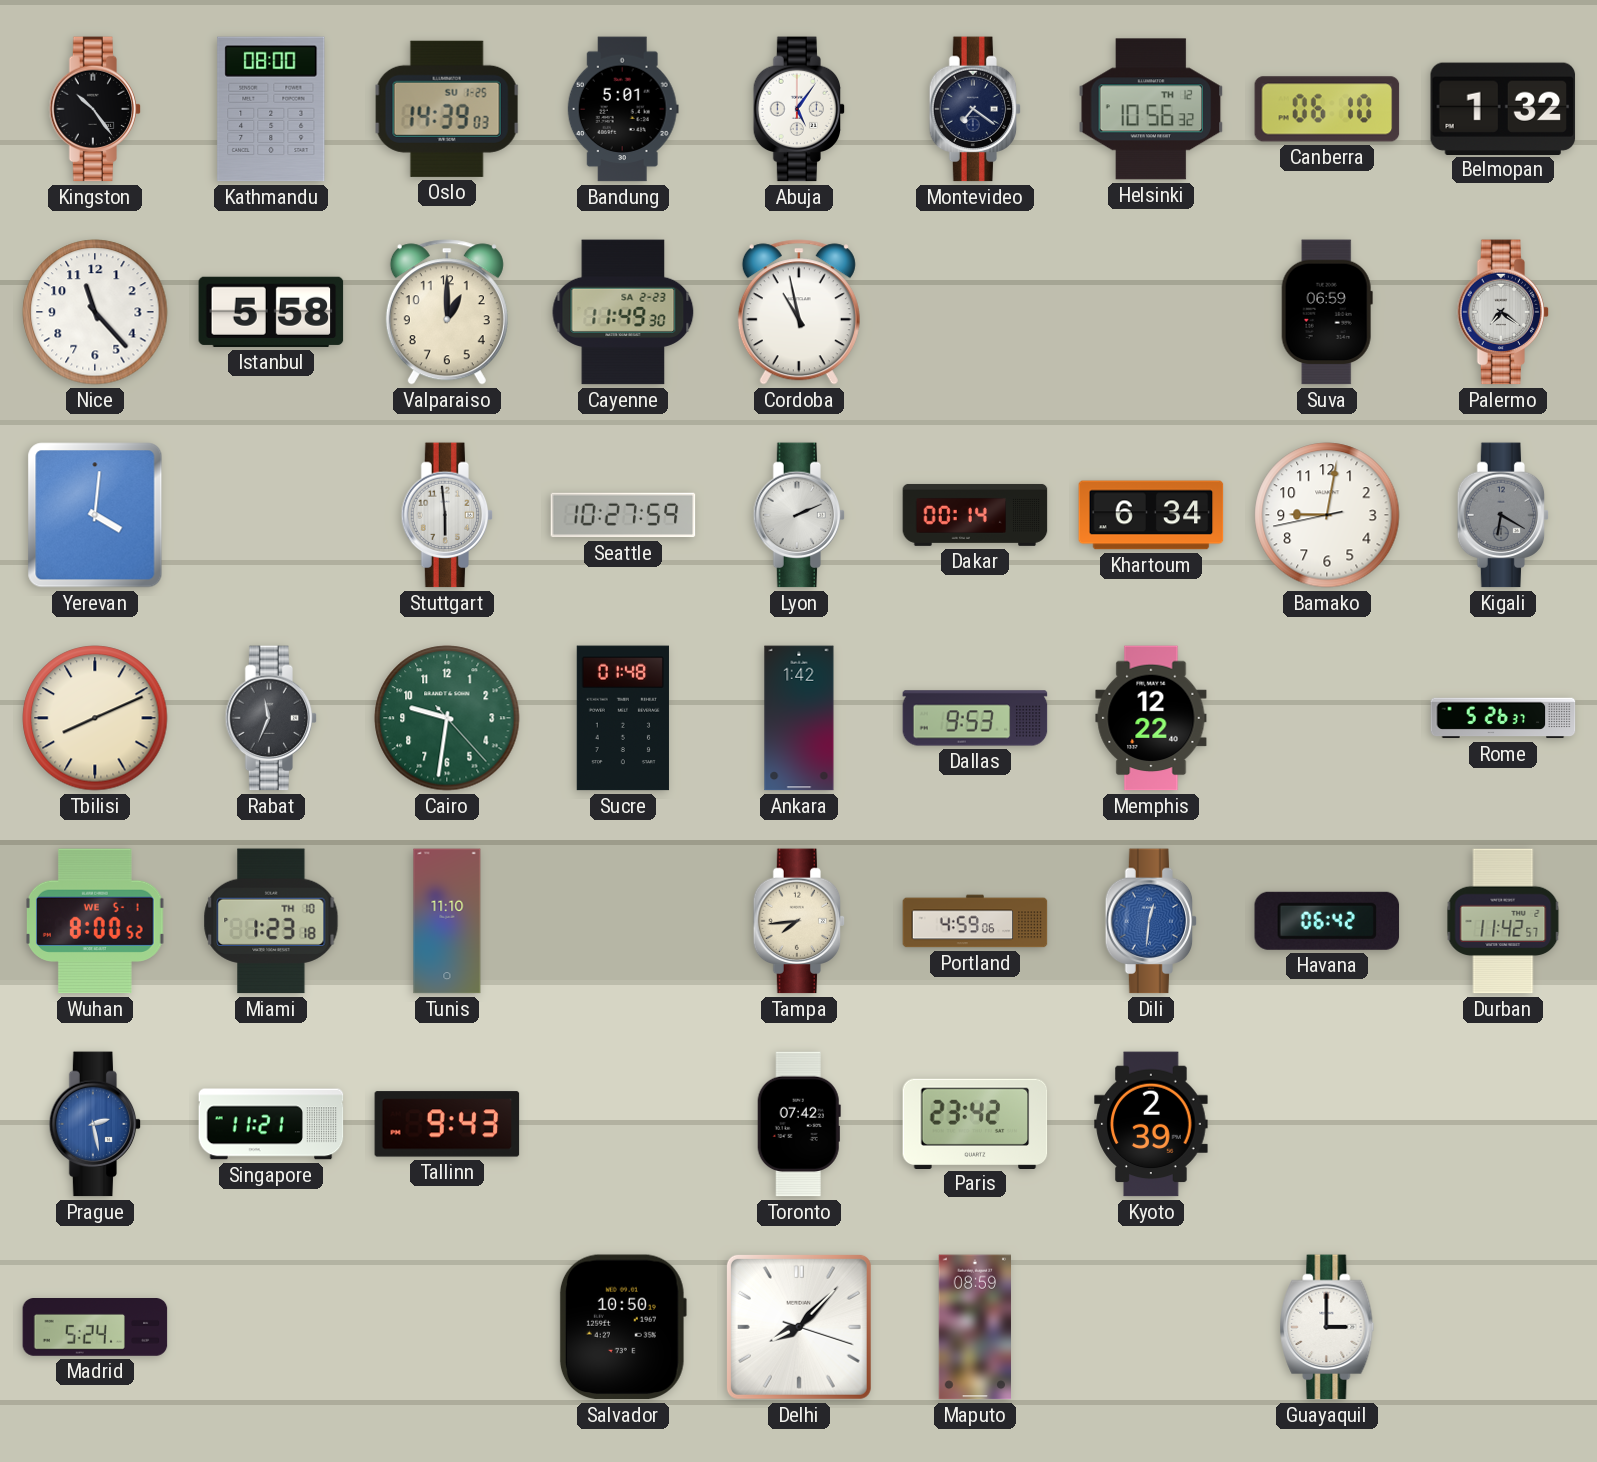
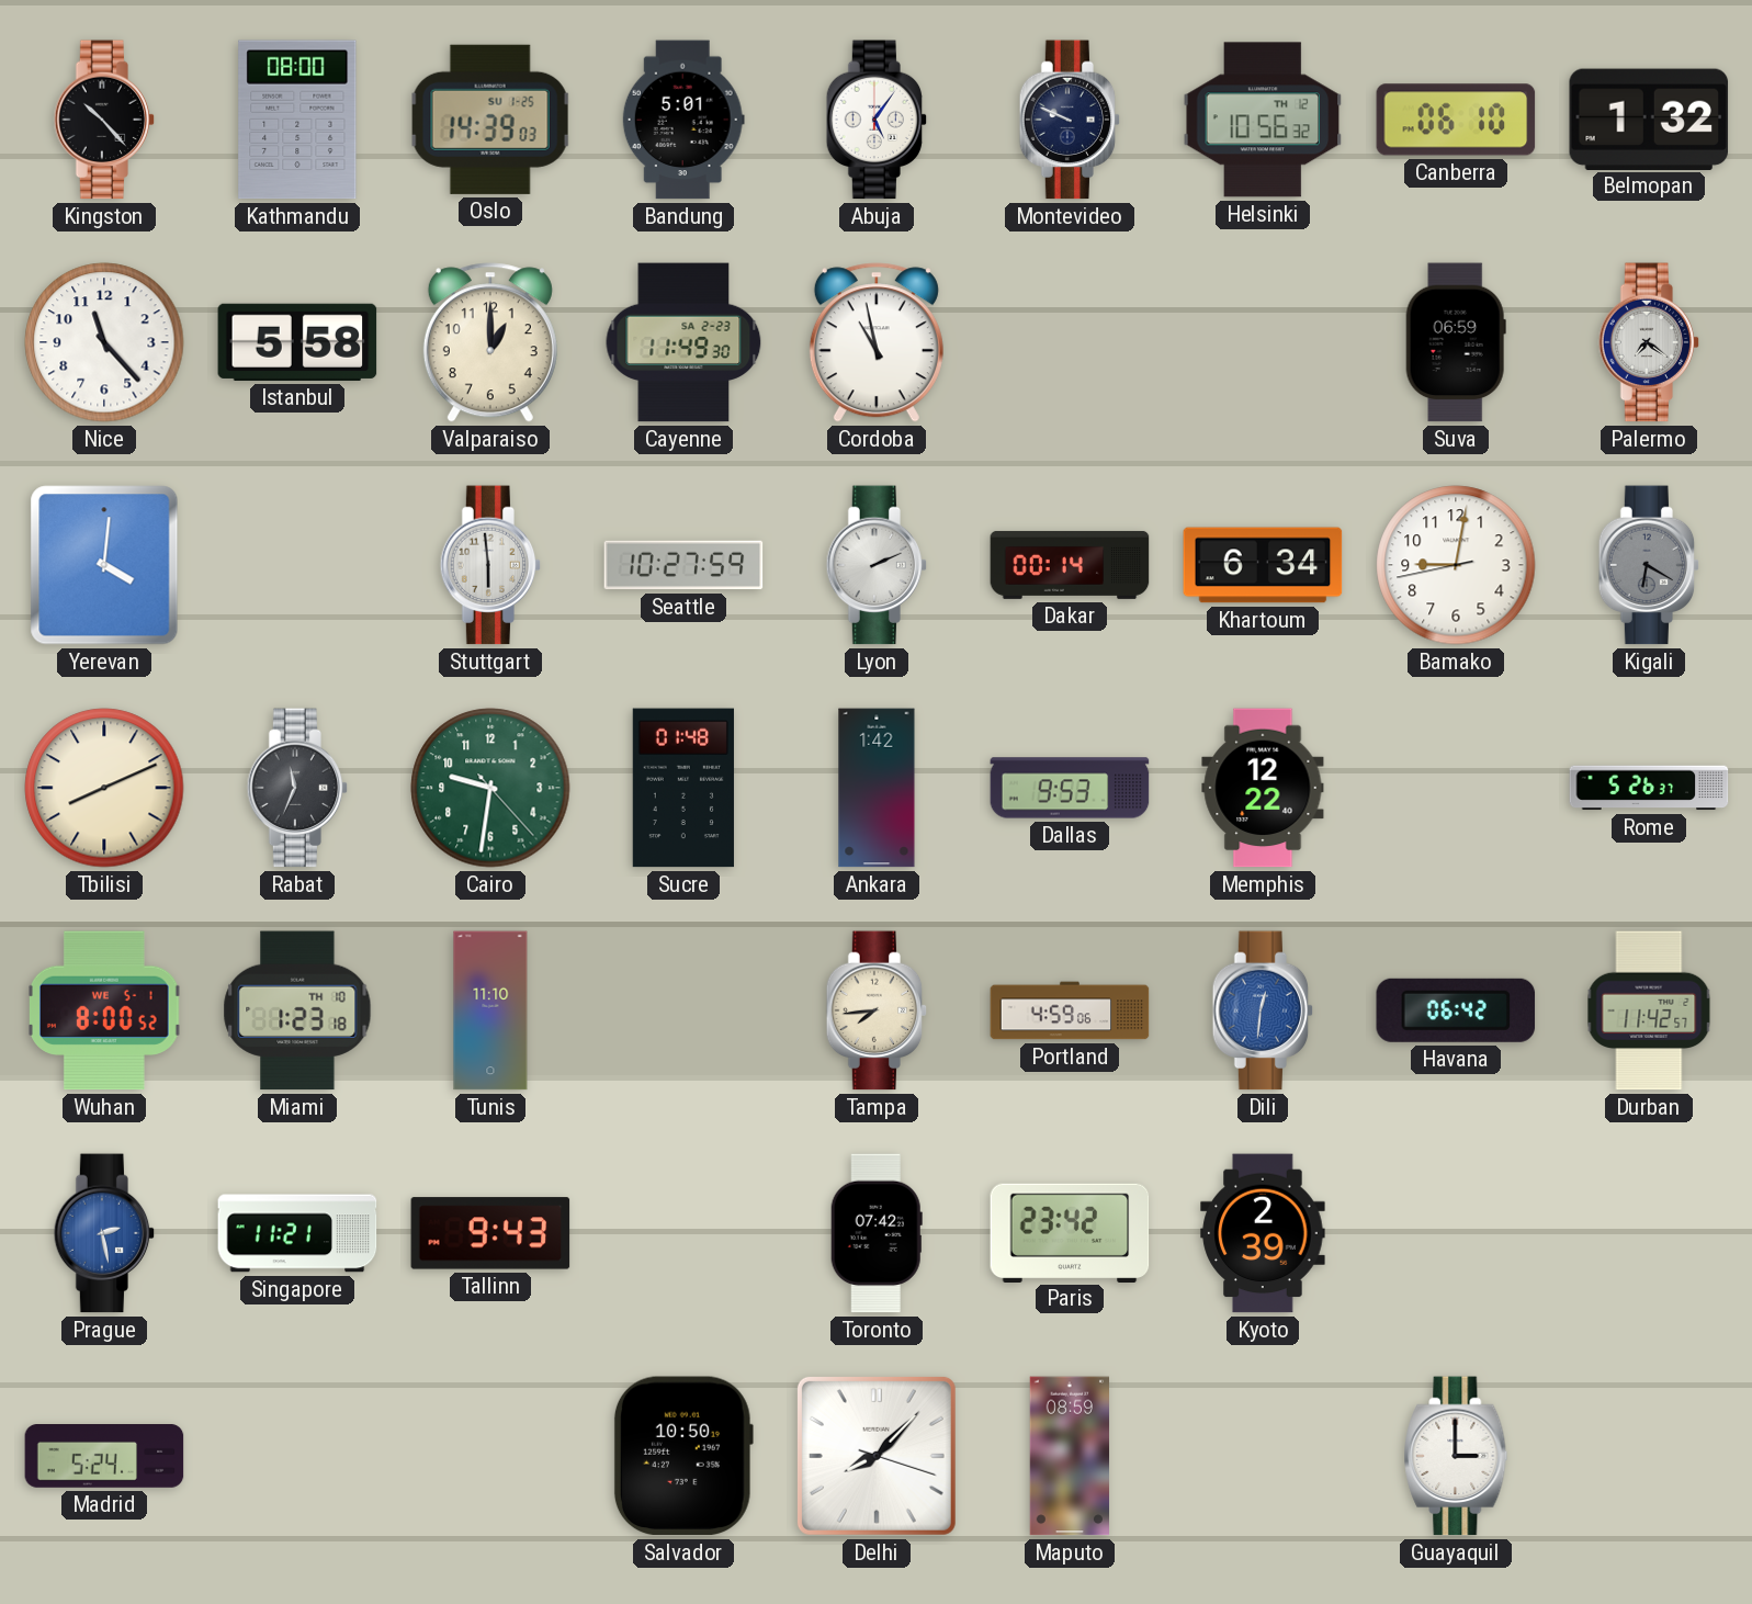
Kingston: 10:24 -> 10:23 (104, 120)
Montevideo: 7:21 -> 9:49 (1070, 120)
